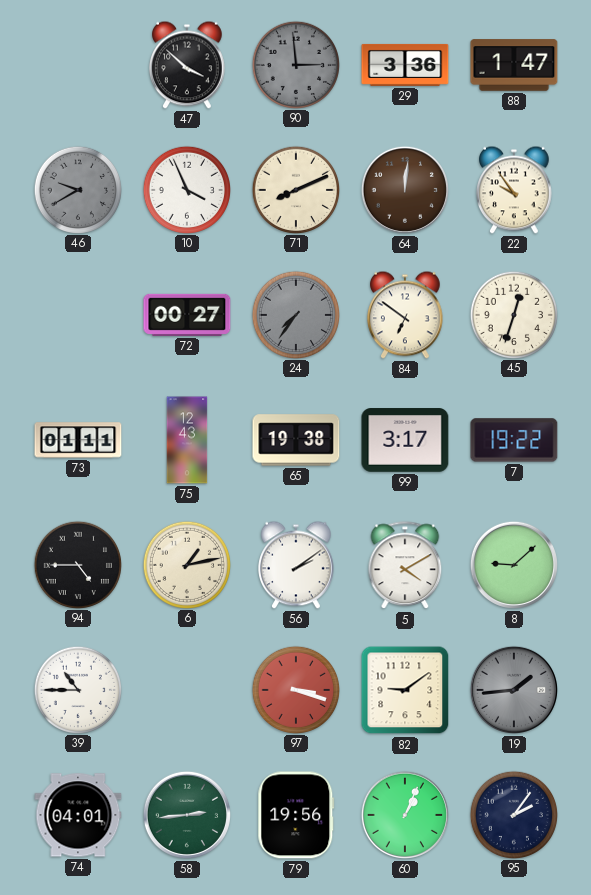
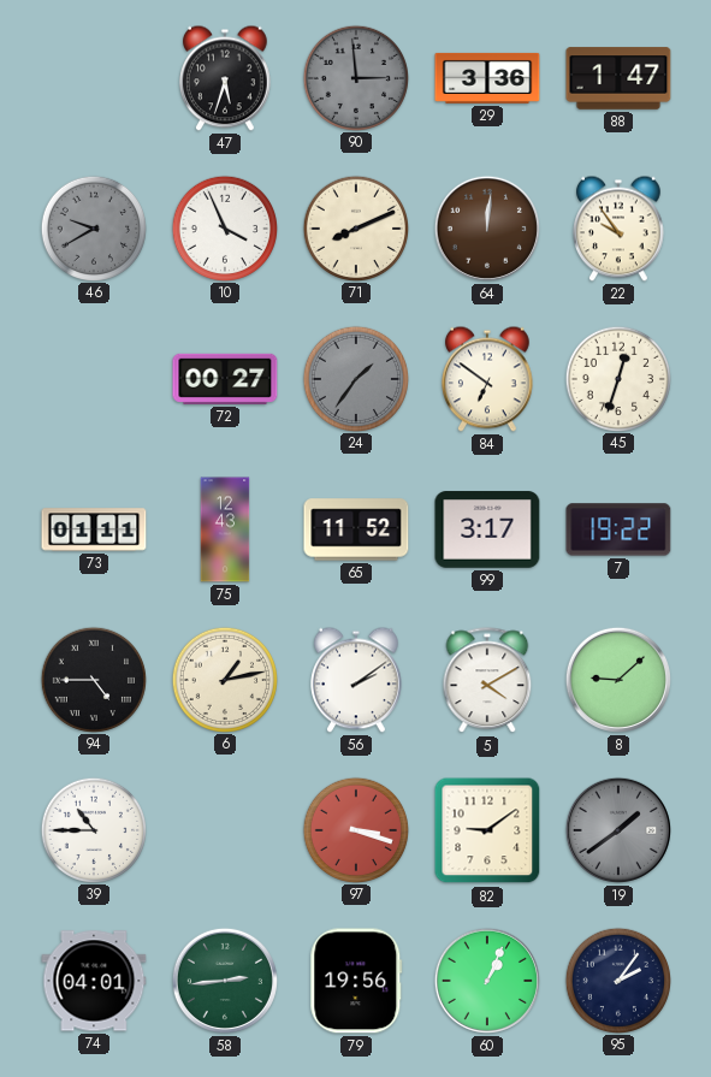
47: 3:52 -> 5:33 (226, 78)
24: 7:36 -> 1:36 (355, 378)
65: 19:38 -> 11:52 (356, 529)
19: 1:44 -> 1:39 (618, 830)
